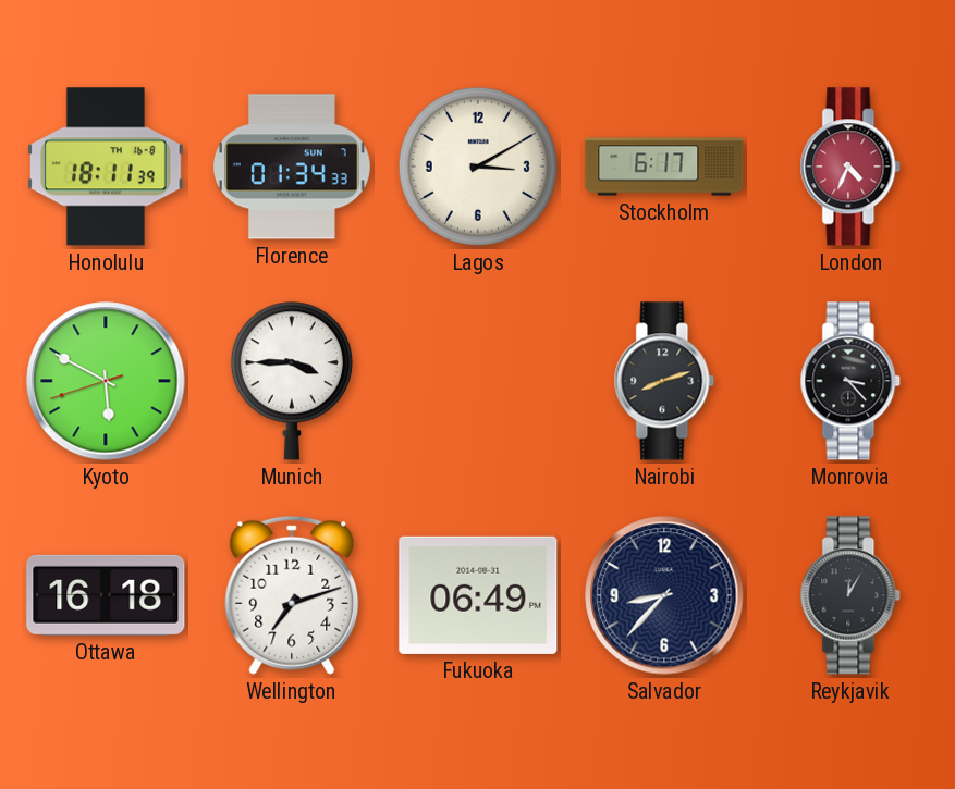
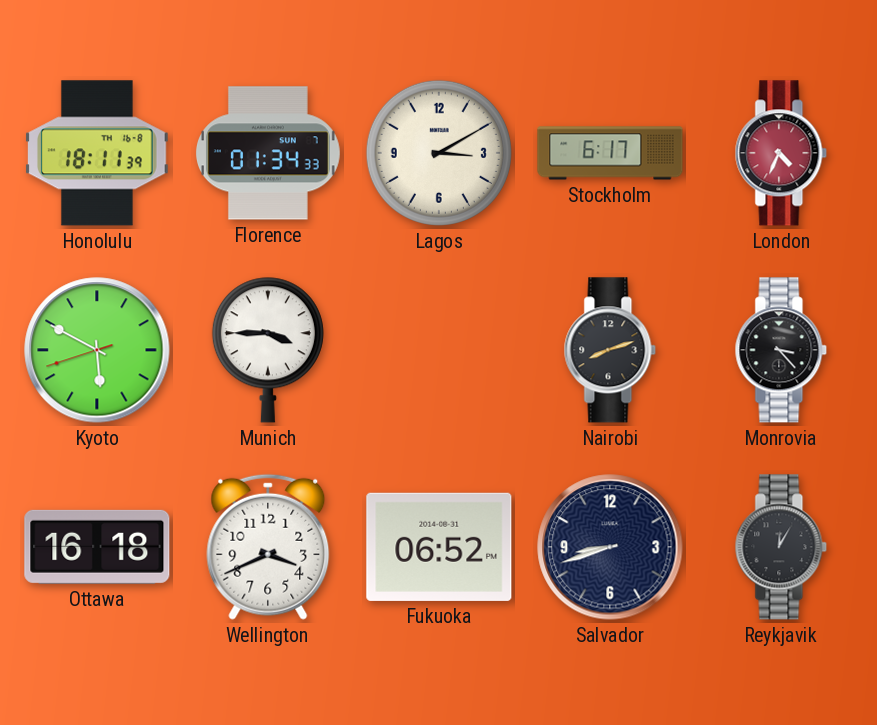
Wellington: 7:12 -> 3:41 (268, 547)
Fukuoka: 06:49 -> 06:52 (439, 547)
Salvador: 8:37 -> 8:42 (610, 547)
